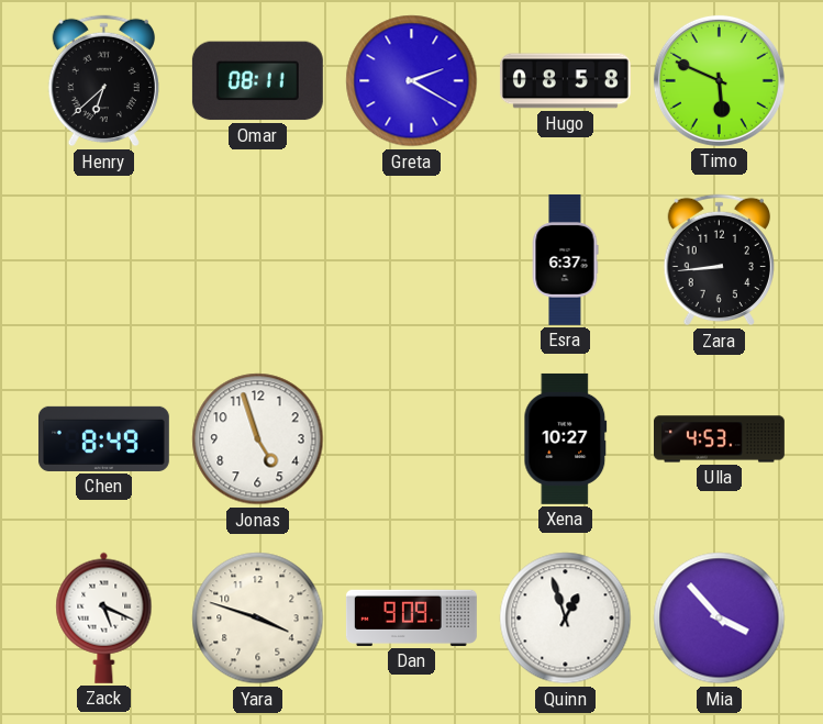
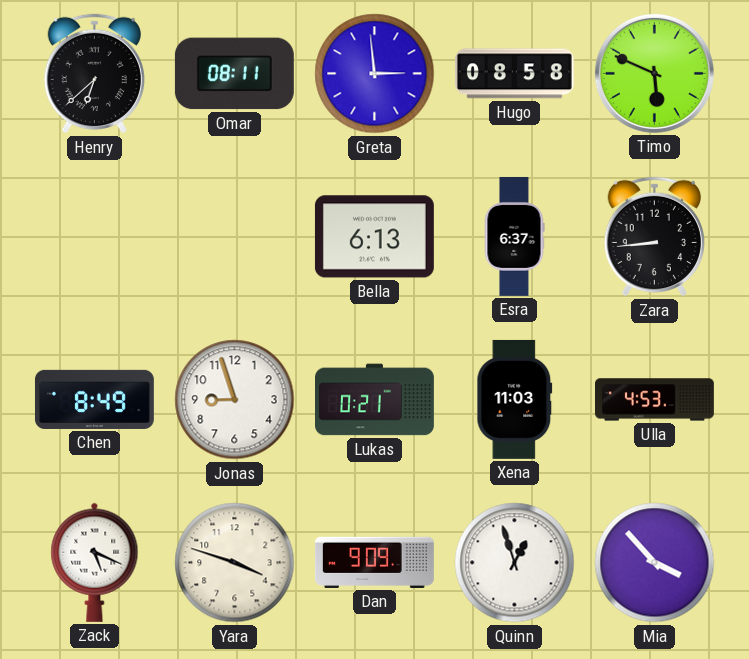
Greta: 2:20 -> 2:59 (375, 74)
Bella: none -> 6:13 (374, 237)
Jonas: 4:57 -> 8:57 (235, 400)
Lukas: none -> 0:21 (375, 400)
Xena: 10:27 -> 11:03 (515, 399)
